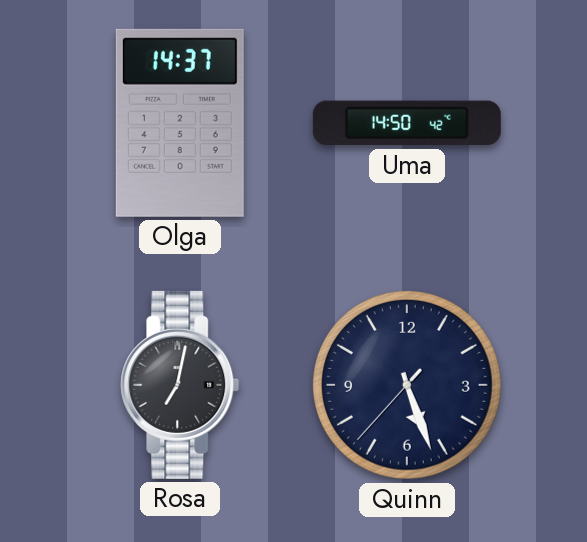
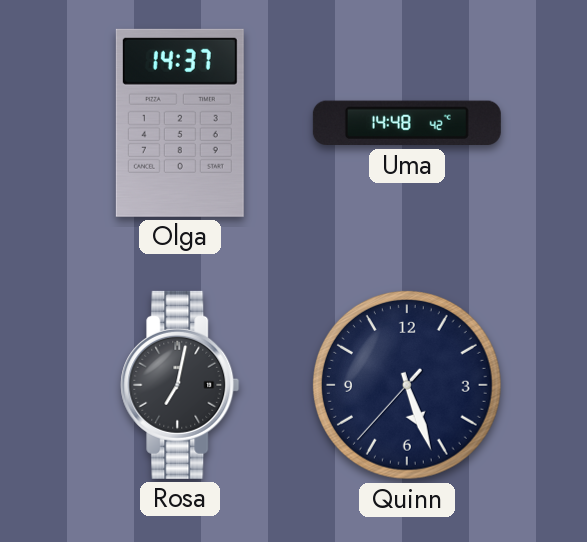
Uma: 14:50 -> 14:48 (407, 123)
